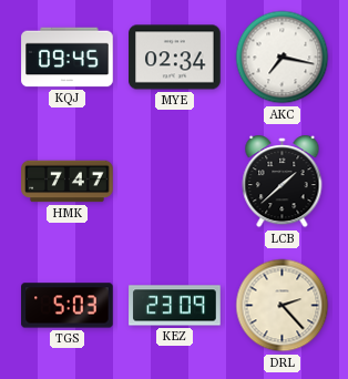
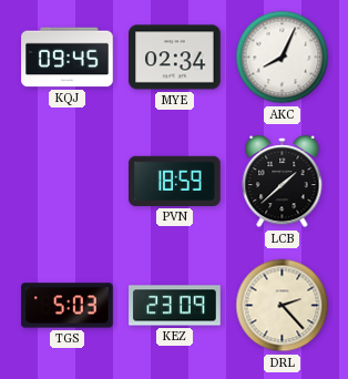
AKC: 7:17 -> 8:04 (283, 58)
HMK: 7:47 -> none (68, 182)
PVN: none -> 18:59 (175, 181)
